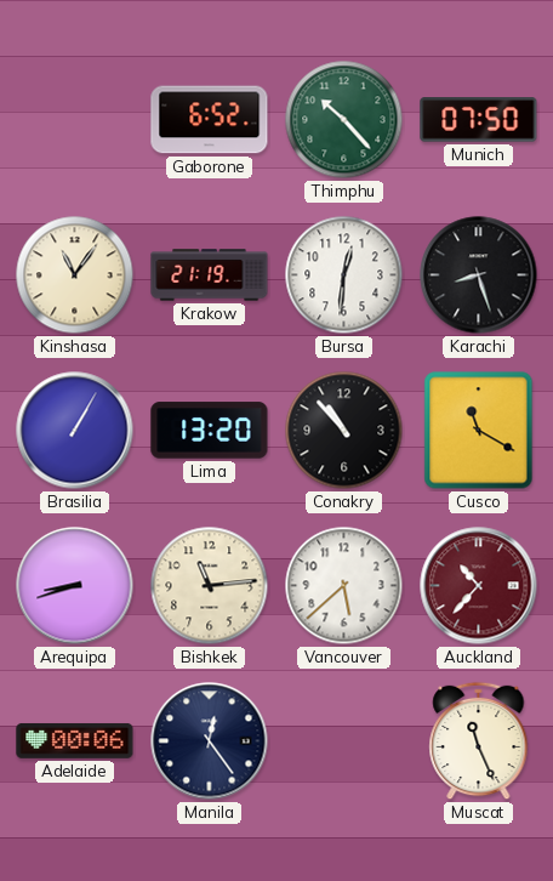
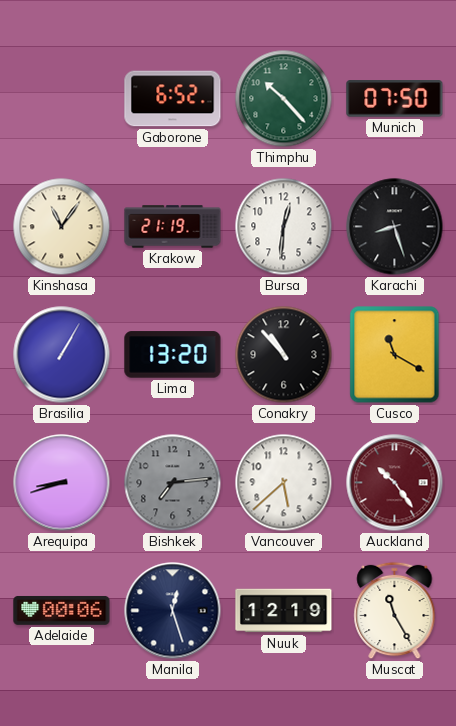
Bishkek: 11:14 -> 7:14 (173, 483)
Bishkek dial: cream -> grey (173, 483)
Auckland: 10:37 -> 10:24 (395, 483)
Manila: 12:24 -> 12:27 (173, 611)
Nuuk: none -> 12:19 (284, 611)
Muscat: 11:26 -> 11:25 (395, 611)
